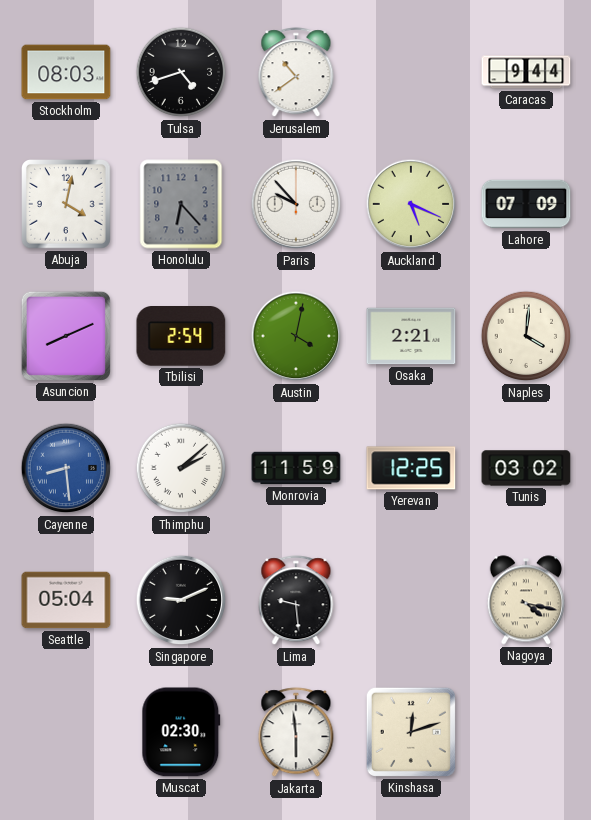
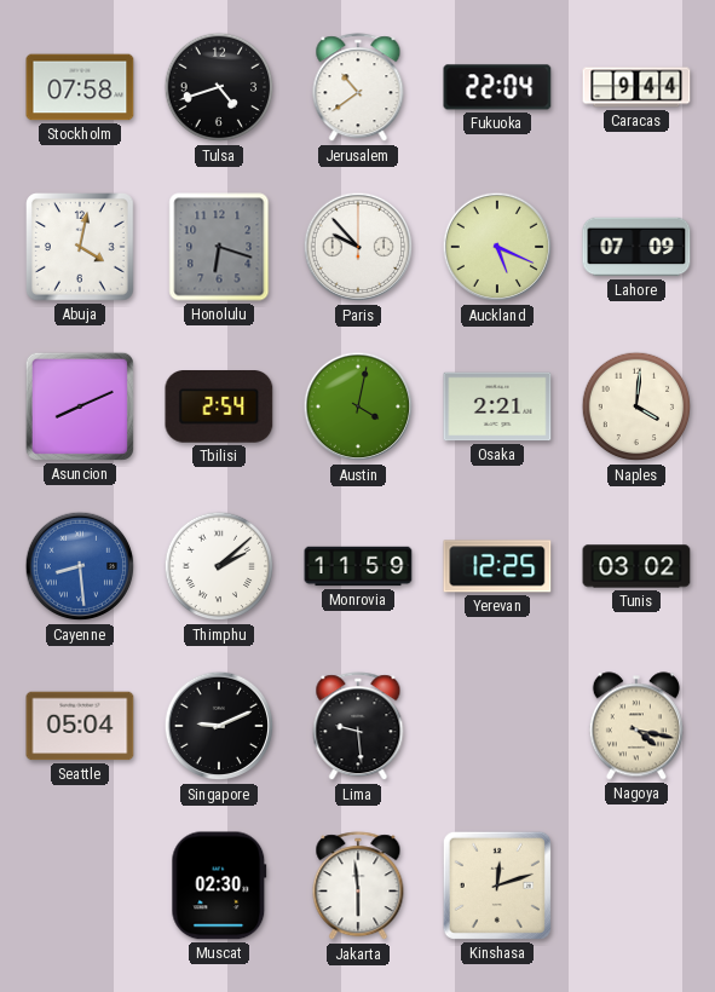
Stockholm: 08:03 -> 07:58 (80, 87)
Fukuoka: none -> 22:04 (497, 87)
Honolulu: 6:23 -> 6:18 (219, 247)
